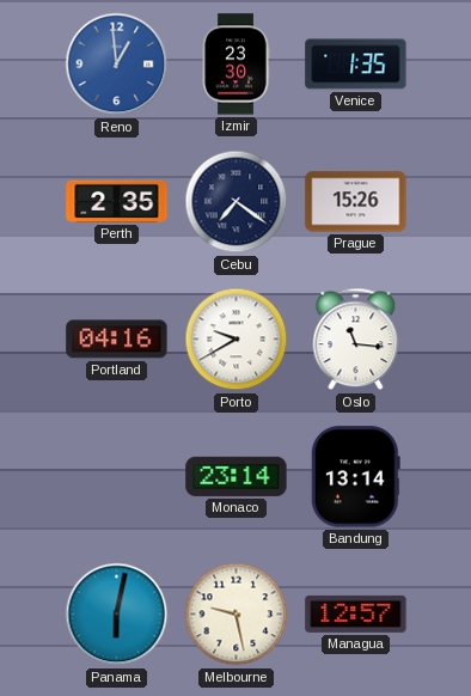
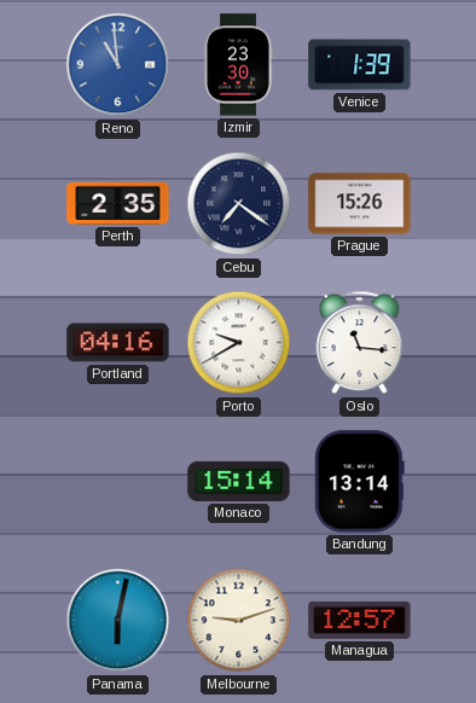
Reno: 12:59 -> 10:59 (118, 65)
Venice: 1:35 -> 1:39 (360, 65)
Monaco: 23:14 -> 15:14 (239, 481)
Melbourne: 9:28 -> 9:12 (239, 621)
